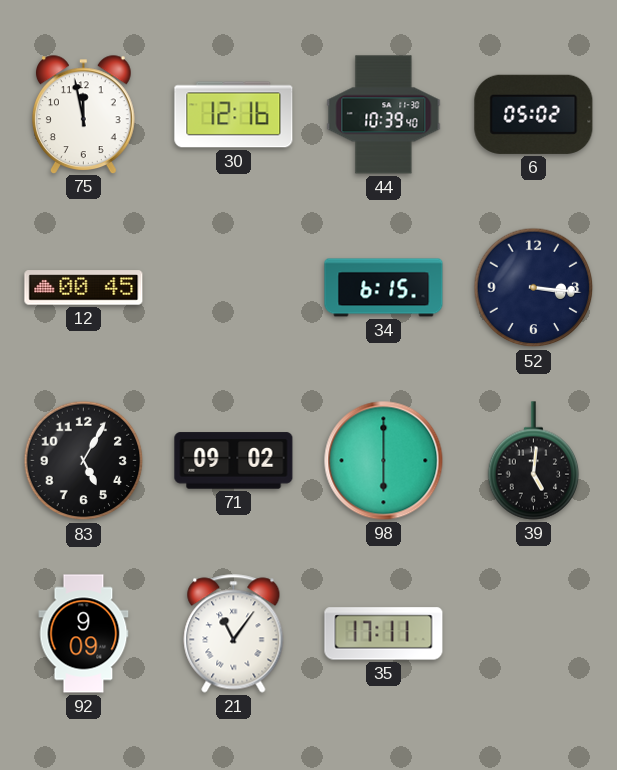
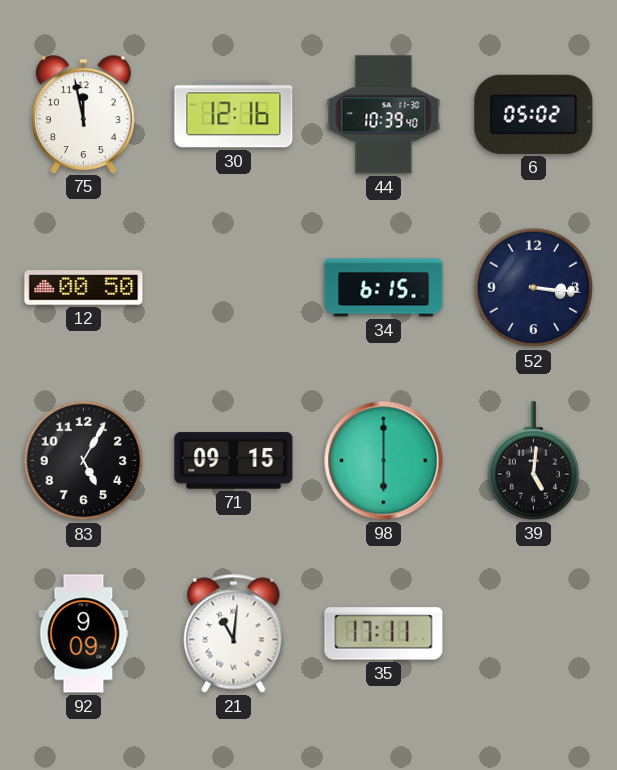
12: 00:45 -> 00:50 (84, 288)
71: 09:02 -> 09:15 (234, 461)
21: 11:06 -> 11:01 (234, 634)
